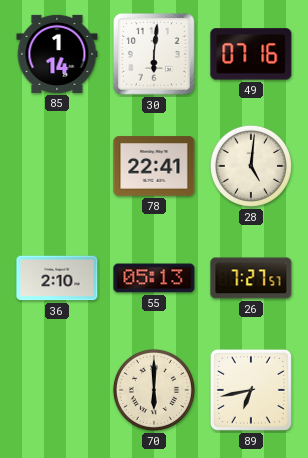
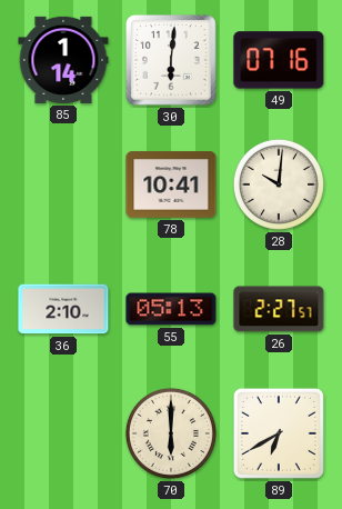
78: 22:41 -> 10:41 (171, 184)
28: 5:01 -> 10:01 (279, 184)
26: 7:27 -> 2:27 (279, 309)
89: 6:43 -> 6:40 (279, 433)
